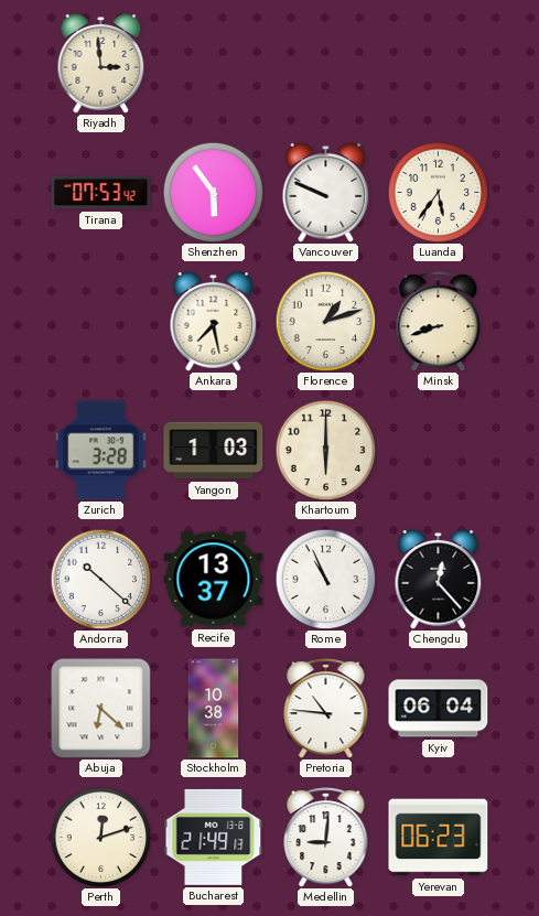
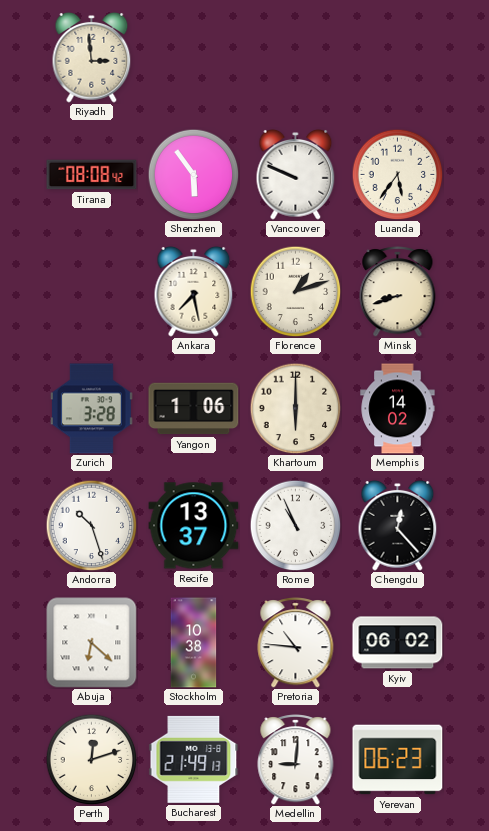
Tirana: 07:53 -> 08:08 (92, 175)
Yangon: 1:03 -> 1:06 (194, 409)
Memphis: none -> 14:02 (398, 409)
Andorra: 10:22 -> 10:27 (91, 525)
Kyiv: 06:04 -> 06:02 (398, 643)
